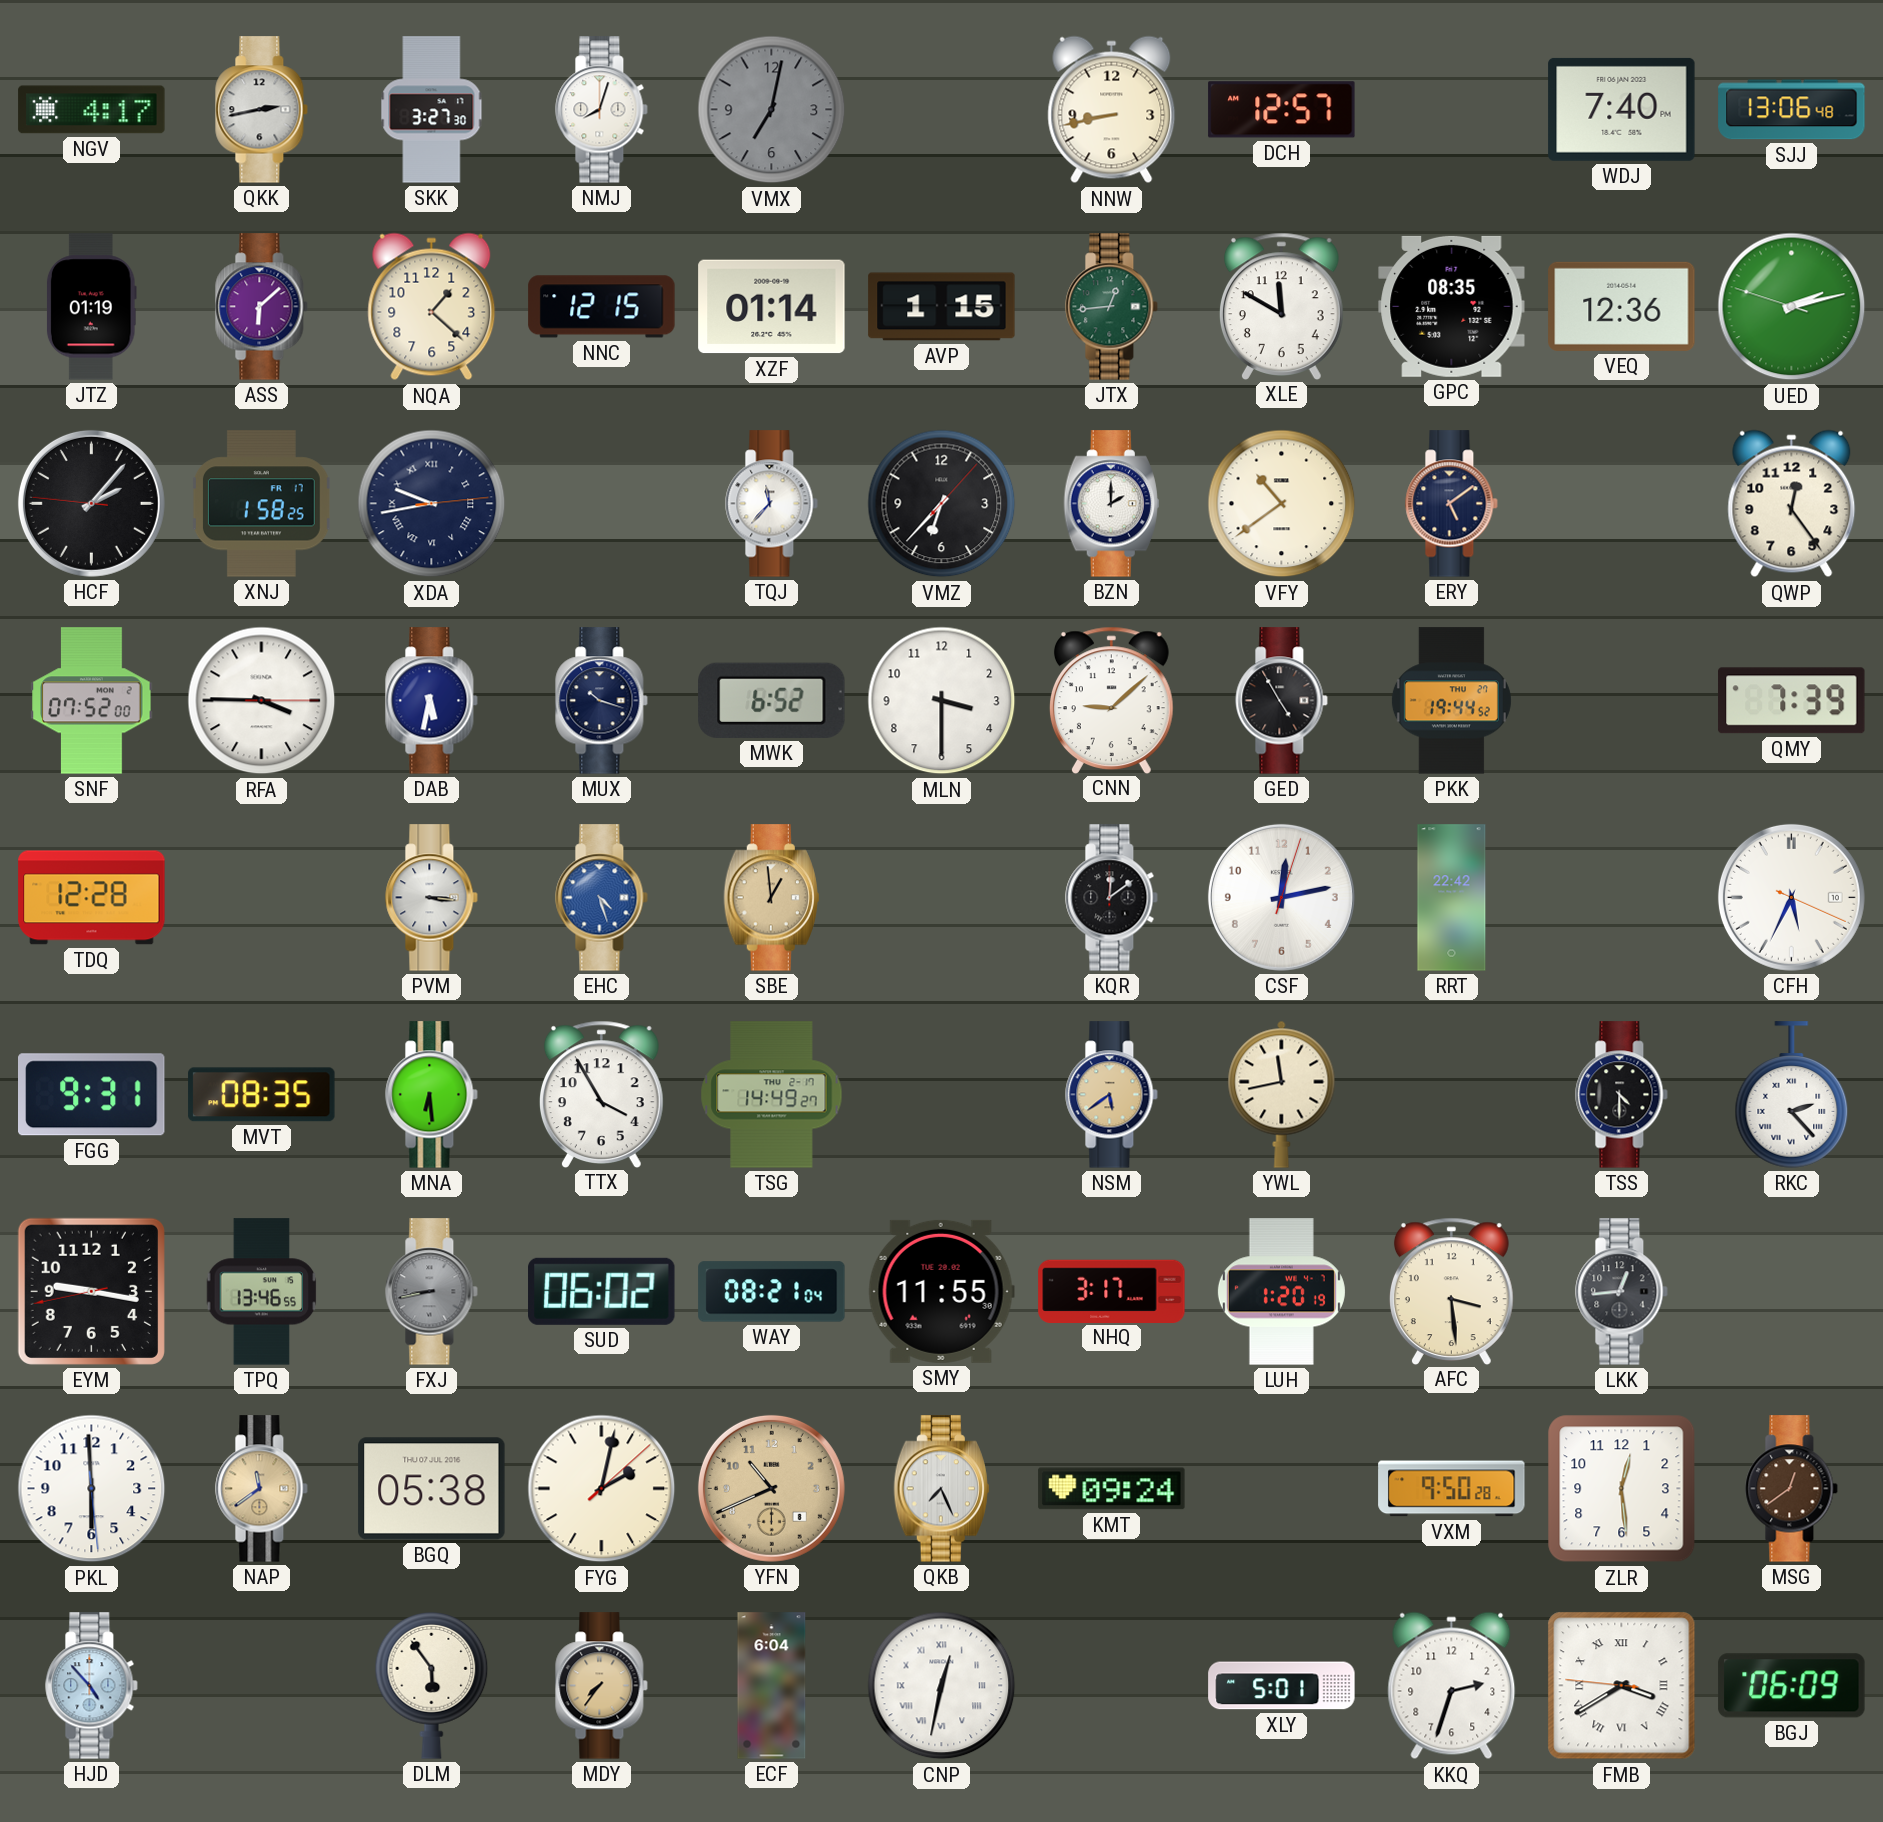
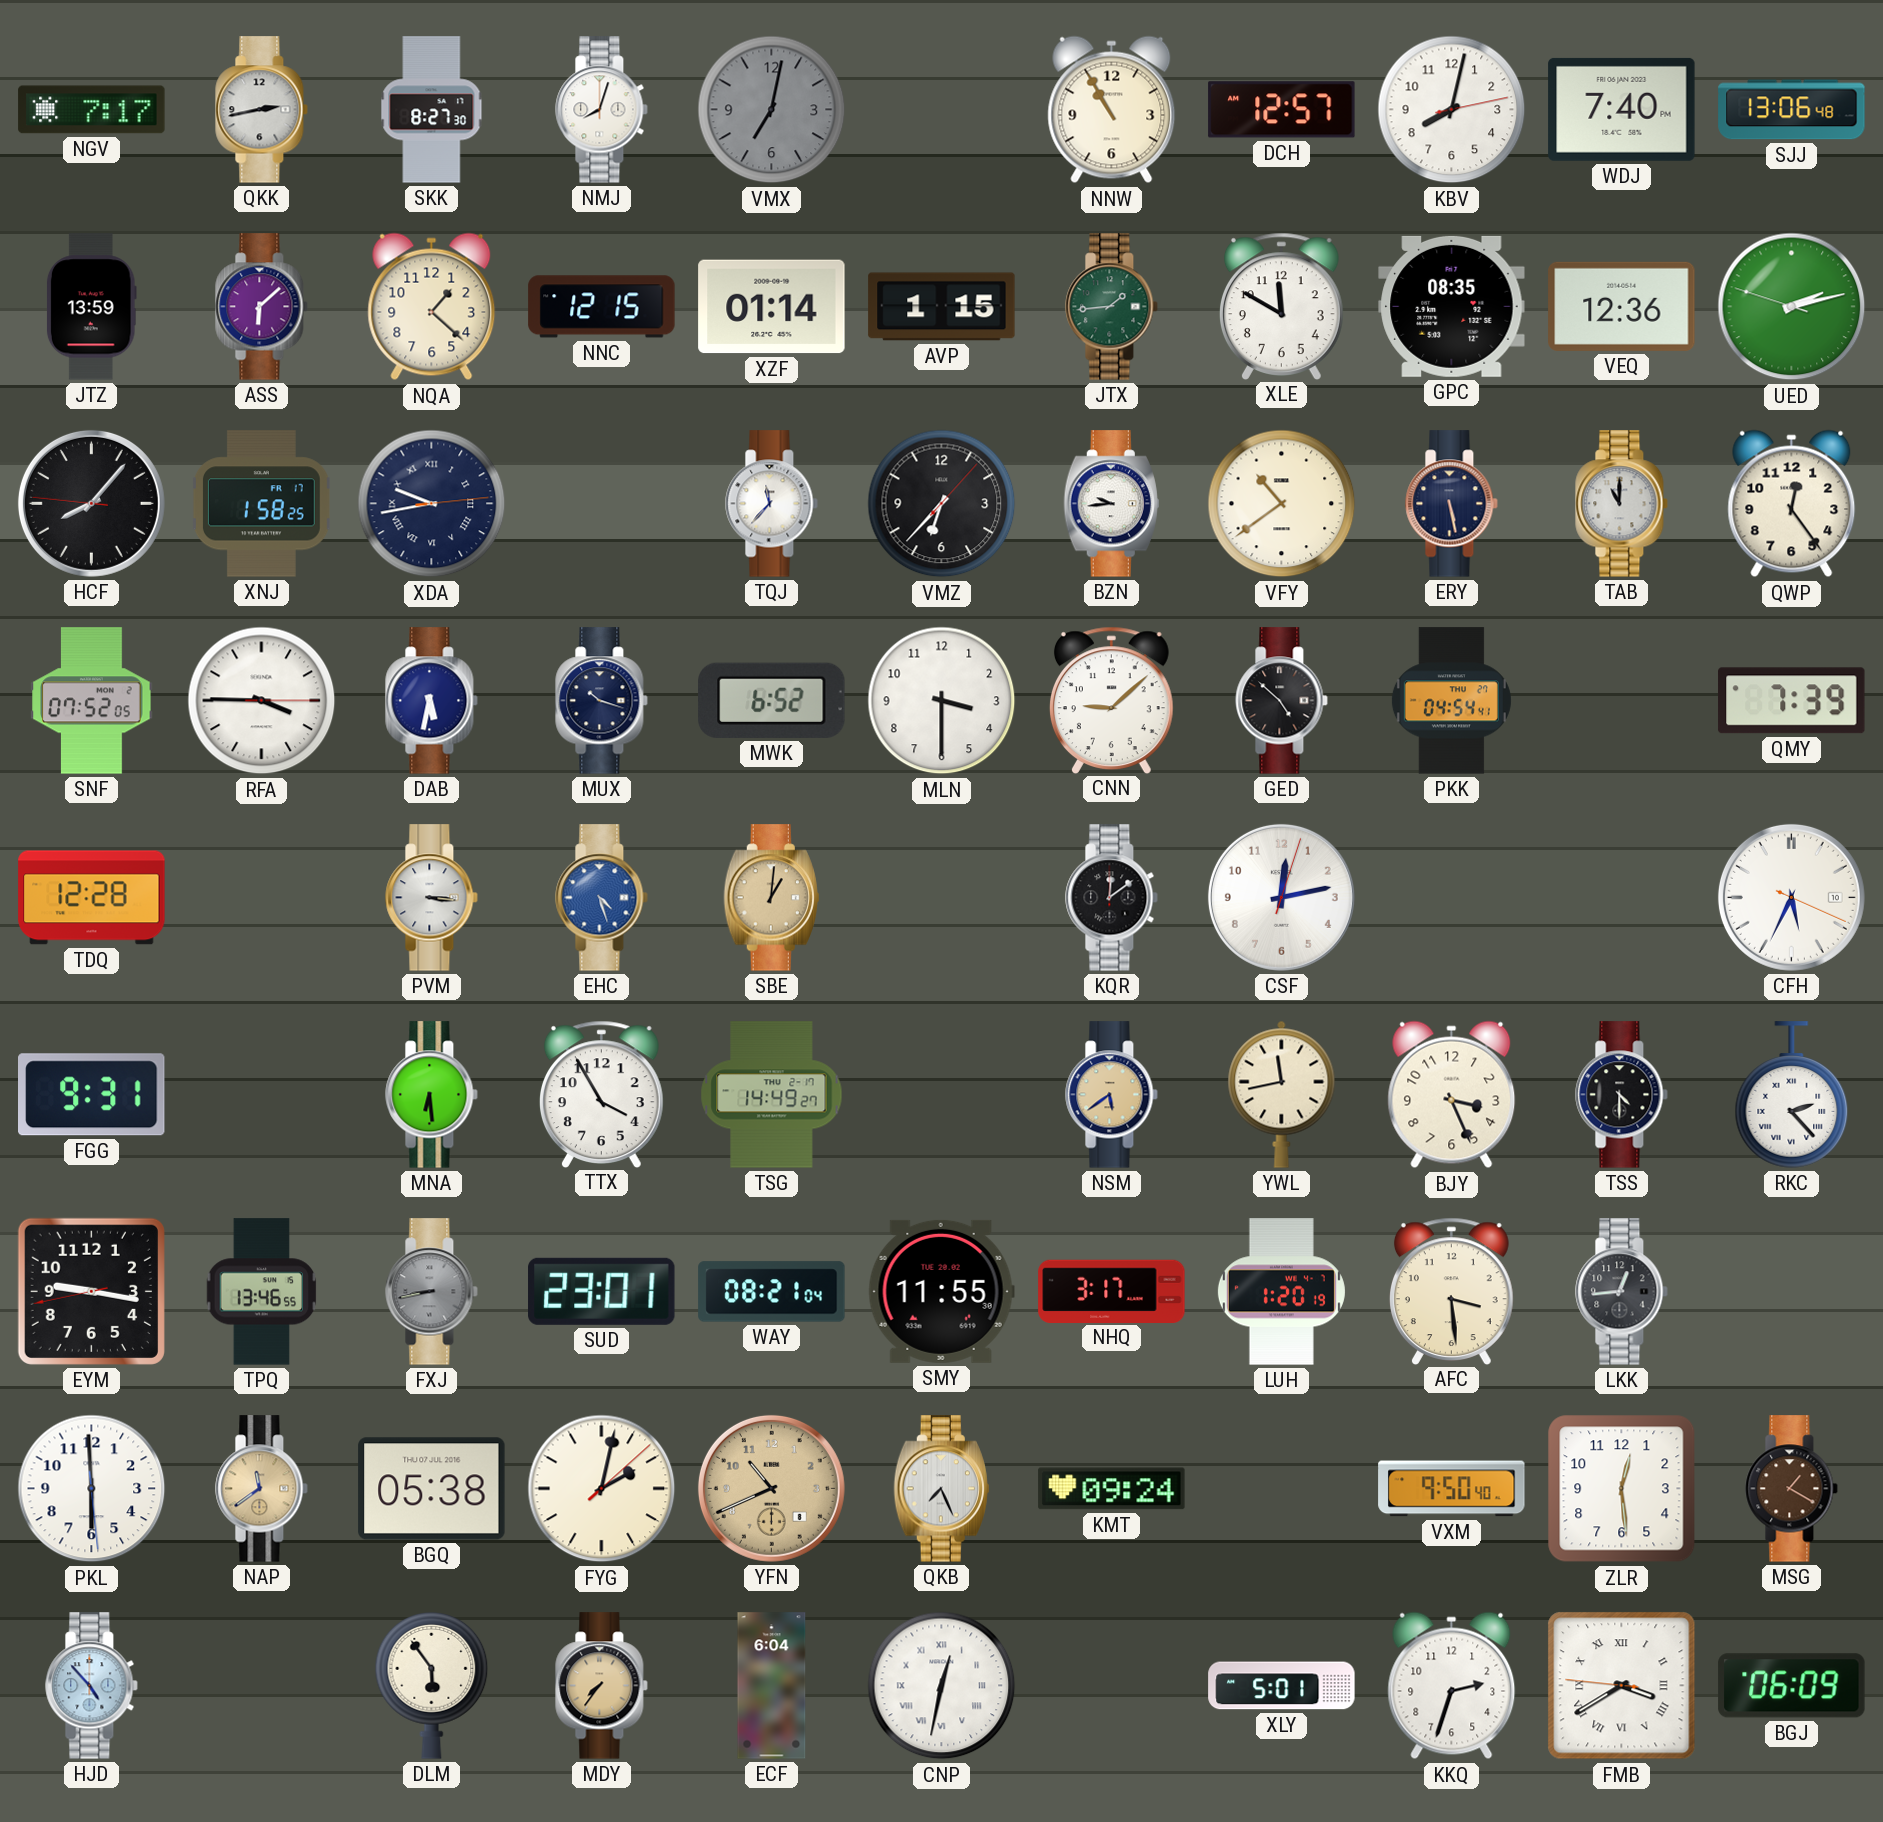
NGV: 4:17 -> 7:17 (92, 110)
SKK: 3:27 -> 8:27 (432, 110)
NNW: 8:43 -> 10:55 (1112, 110)
KBV: none -> 8:02 (1452, 110)
JTZ: 01:19 -> 13:59 (91, 307)
JTX: 12:44 -> 1:44 (1112, 307)
HCF: 2:06 -> 8:06 (91, 503)
BZN: 2:00 -> 9:44 (1111, 504)
ERY: 5:09 -> 5:28 (1452, 504)
TAB: none -> 11:00 (1622, 504)
SNF: 07:52:00 -> 07:52:05 (92, 701)
GED: 4:55 -> 4:52 (1282, 701)
PKK: 19:44 -> 04:54 (1451, 701)
SBE: 12:59 -> 1:01 (771, 898)
RRT: 22:42 -> none (1452, 898)
MVT: 08:35 -> none (262, 1095)
BJY: none -> 3:26 (1452, 1095)
SUD: 06:02 -> 23:01 (602, 1291)
VXM: 9:50:28 -> 9:50:40 (1452, 1489)
MSG: 12:39 -> 1:20 (1792, 1489)
